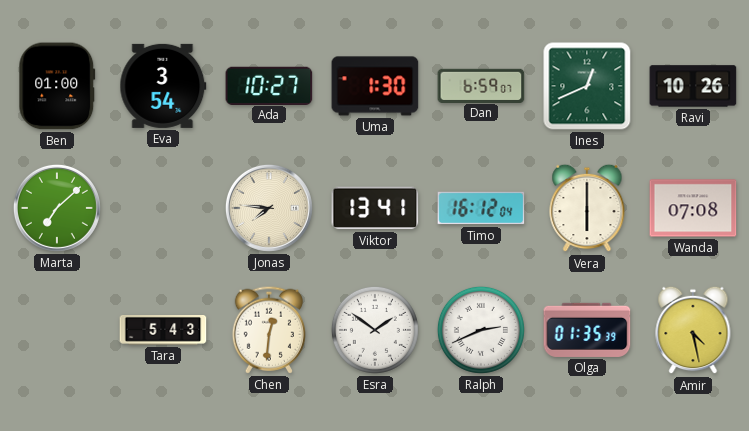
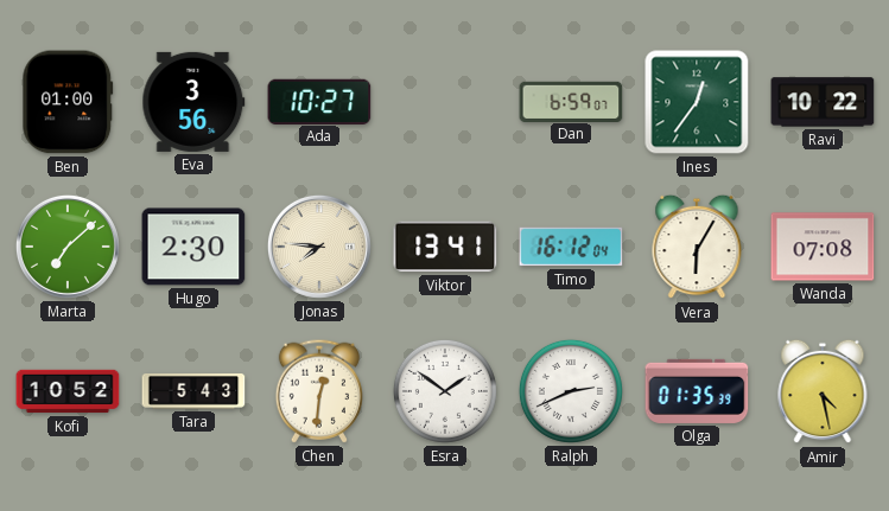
Eva: 3:54 -> 3:56 (193, 102)
Uma: 1:30 -> none (375, 86)
Ines: 12:41 -> 12:36 (697, 102)
Ravi: 10:26 -> 10:22 (823, 102)
Hugo: none -> 2:30 (193, 247)
Vera: 6:00 -> 6:05 (697, 247)
Kofi: none -> 10:52 (68, 391)
